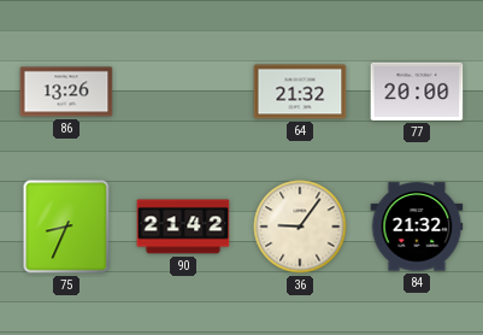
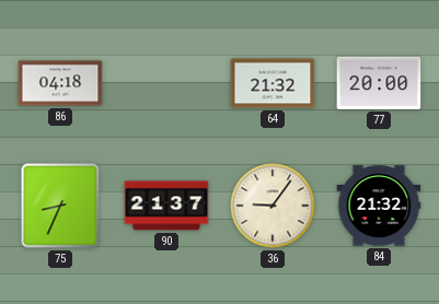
86: 13:26 -> 04:18 (60, 83)
90: 21:42 -> 21:37 (166, 206)
